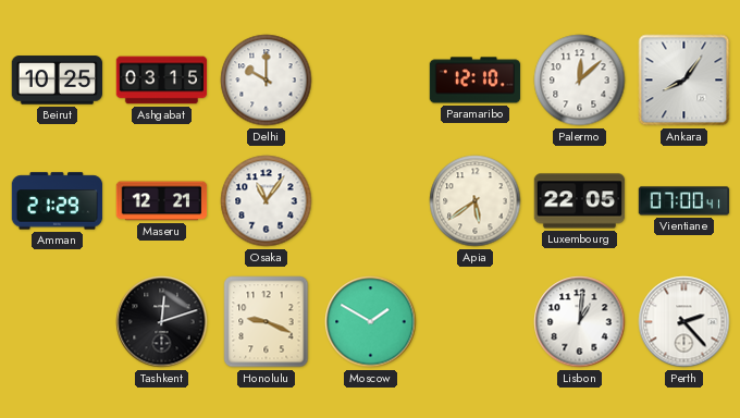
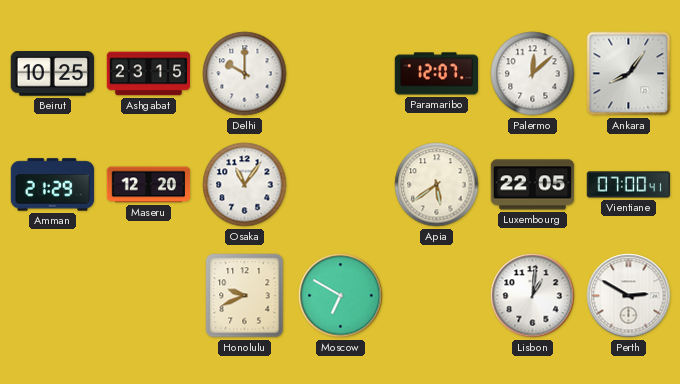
Ashgabat: 03:15 -> 23:15 (149, 74)
Paramaribo: 12:10 -> 12:07 (437, 74)
Maseru: 12:21 -> 12:20 (149, 185)
Tashkent: 12:12 -> none (162, 322)
Honolulu: 9:19 -> 9:41 (245, 296)
Moscow: 1:50 -> 6:50 (341, 296)
Perth: 2:23 -> 2:50 (629, 296)
